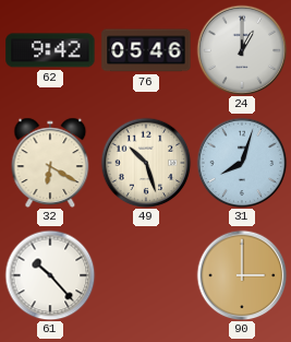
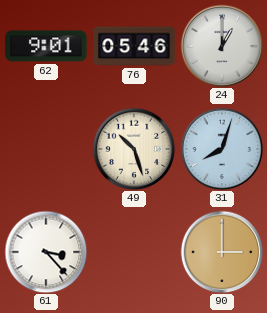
62: 9:42 -> 9:01 (46, 46)
32: 6:20 -> none (50, 163)
61: 10:23 -> 3:23 (46, 252)
